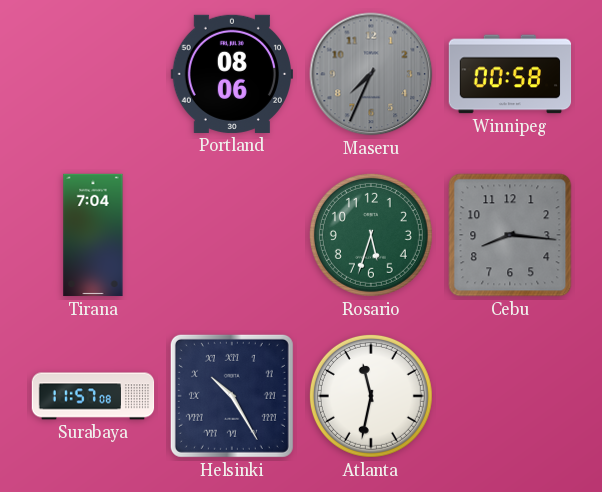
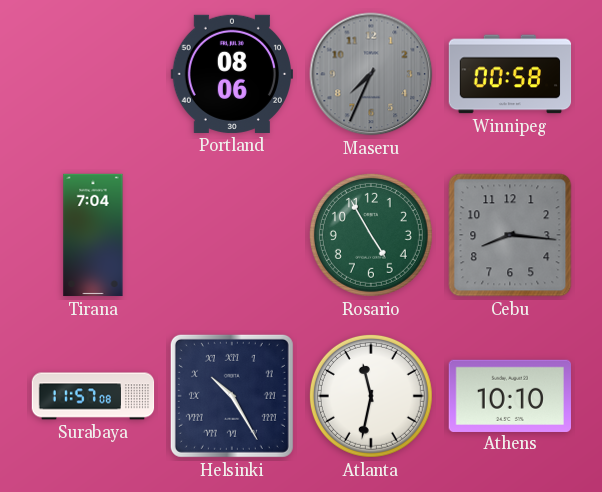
Rosario: 5:33 -> 4:55 (371, 235)
Athens: none -> 10:10 (509, 395)
